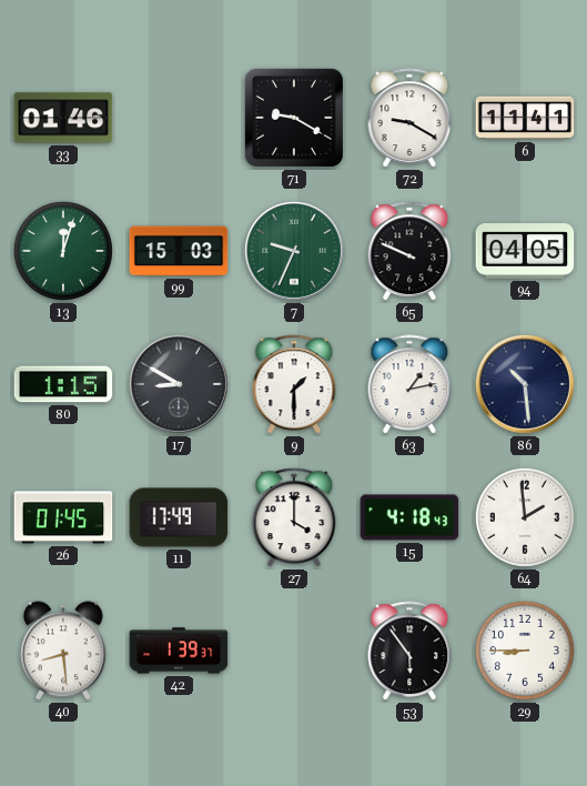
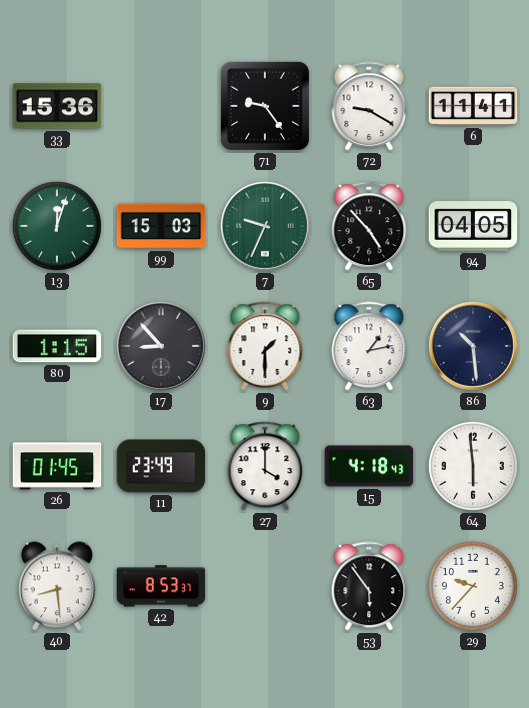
33: 01:46 -> 15:36 (57, 106)
71: 9:20 -> 9:24 (265, 106)
65: 9:49 -> 4:53 (369, 227)
17: 8:50 -> 8:53 (161, 346)
11: 17:49 -> 23:49 (161, 466)
64: 1:59 -> 5:59 (473, 466)
42: 1:39 -> 8:53 (161, 586)
29: 8:45 -> 9:37 (473, 586)
